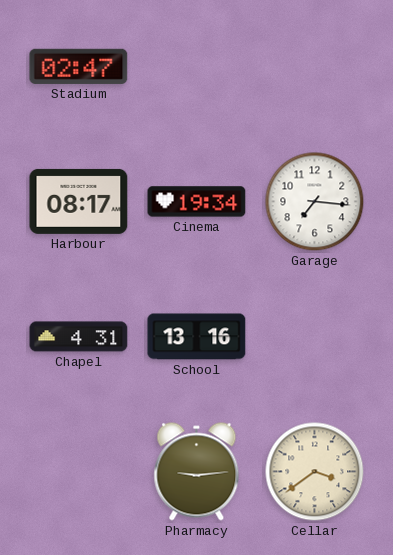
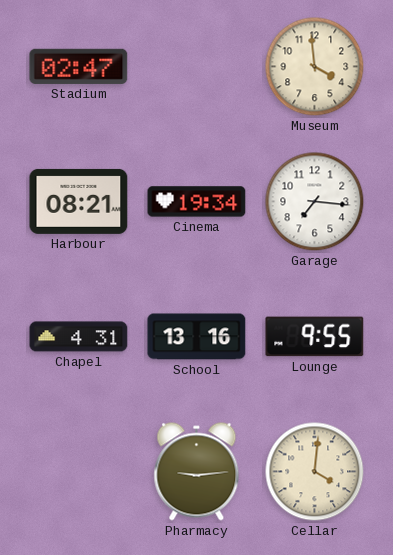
Museum: none -> 3:59 (315, 67)
Harbour: 08:17 -> 08:21 (79, 201)
Lounge: none -> 9:55 (315, 337)
Cellar: 3:39 -> 4:01 (315, 472)
